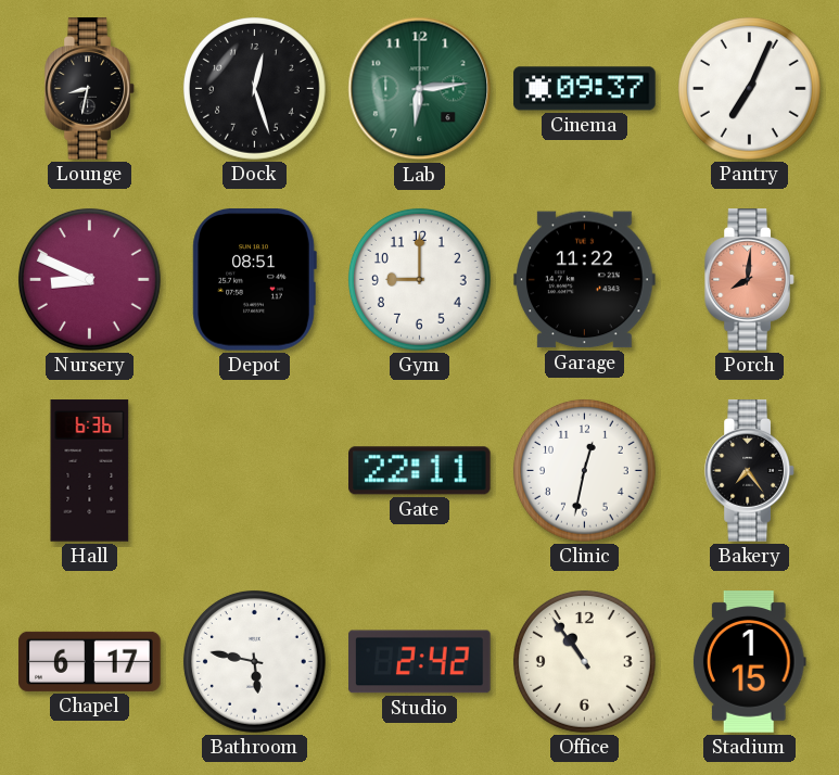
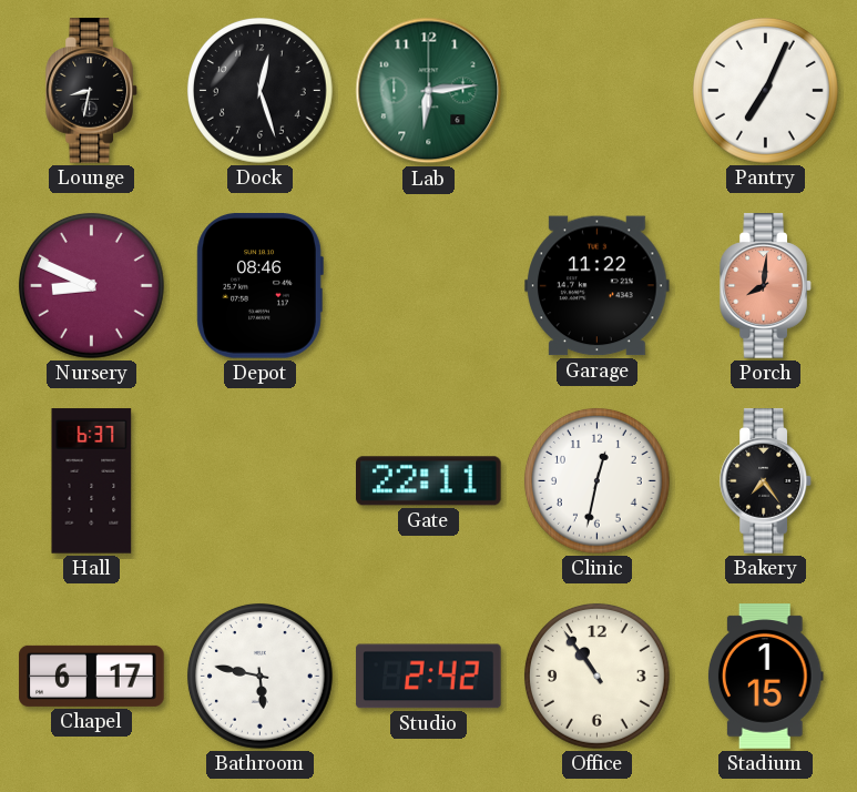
Cinema: 09:37 -> none (585, 89)
Depot: 08:51 -> 08:46 (259, 286)
Gym: 9:00 -> none (419, 279)
Hall: 6:36 -> 6:37 (92, 481)
